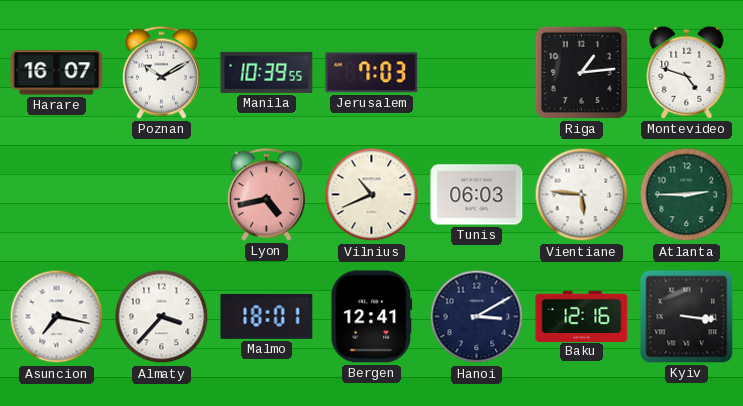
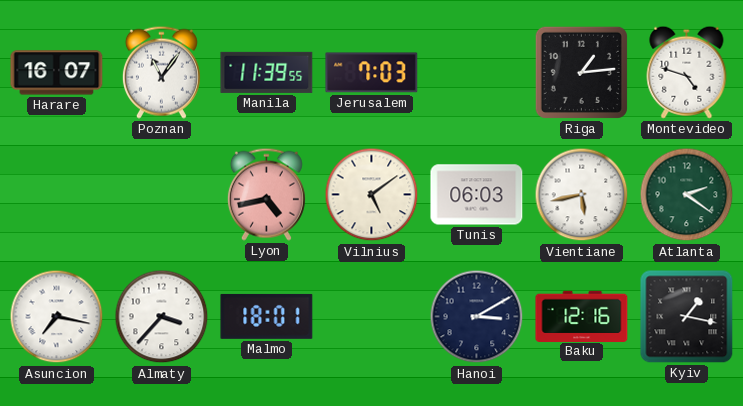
Poznan: 10:10 -> 11:06 (161, 72)
Manila: 10:39 -> 11:39 (267, 72)
Vilnius: 10:41 -> 5:09 (372, 195)
Vientiane: 5:46 -> 5:43 (582, 195)
Atlanta: 2:45 -> 2:21 (687, 195)
Bergen: 12:41 -> none (372, 317)
Kyiv: 3:16 -> 1:17 (687, 317)
